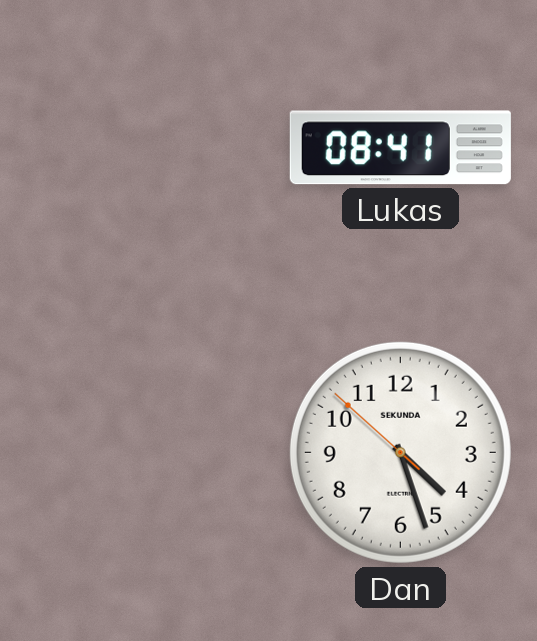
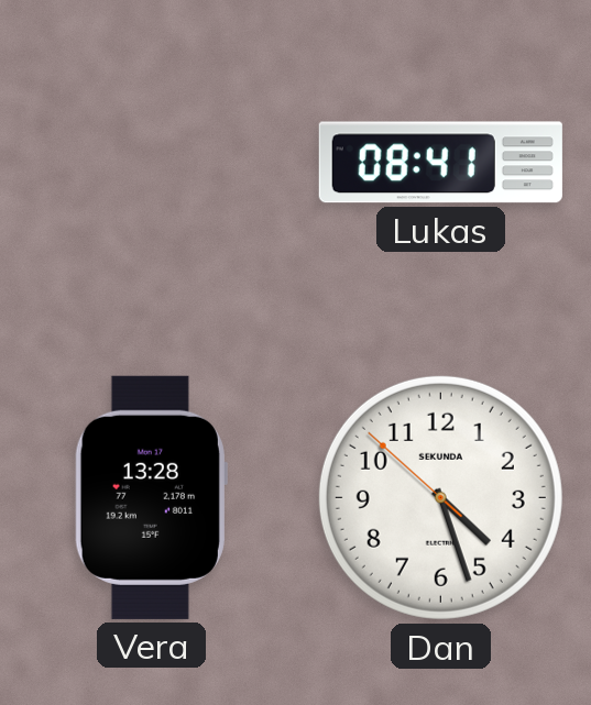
Vera: none -> 13:28 (151, 497)
